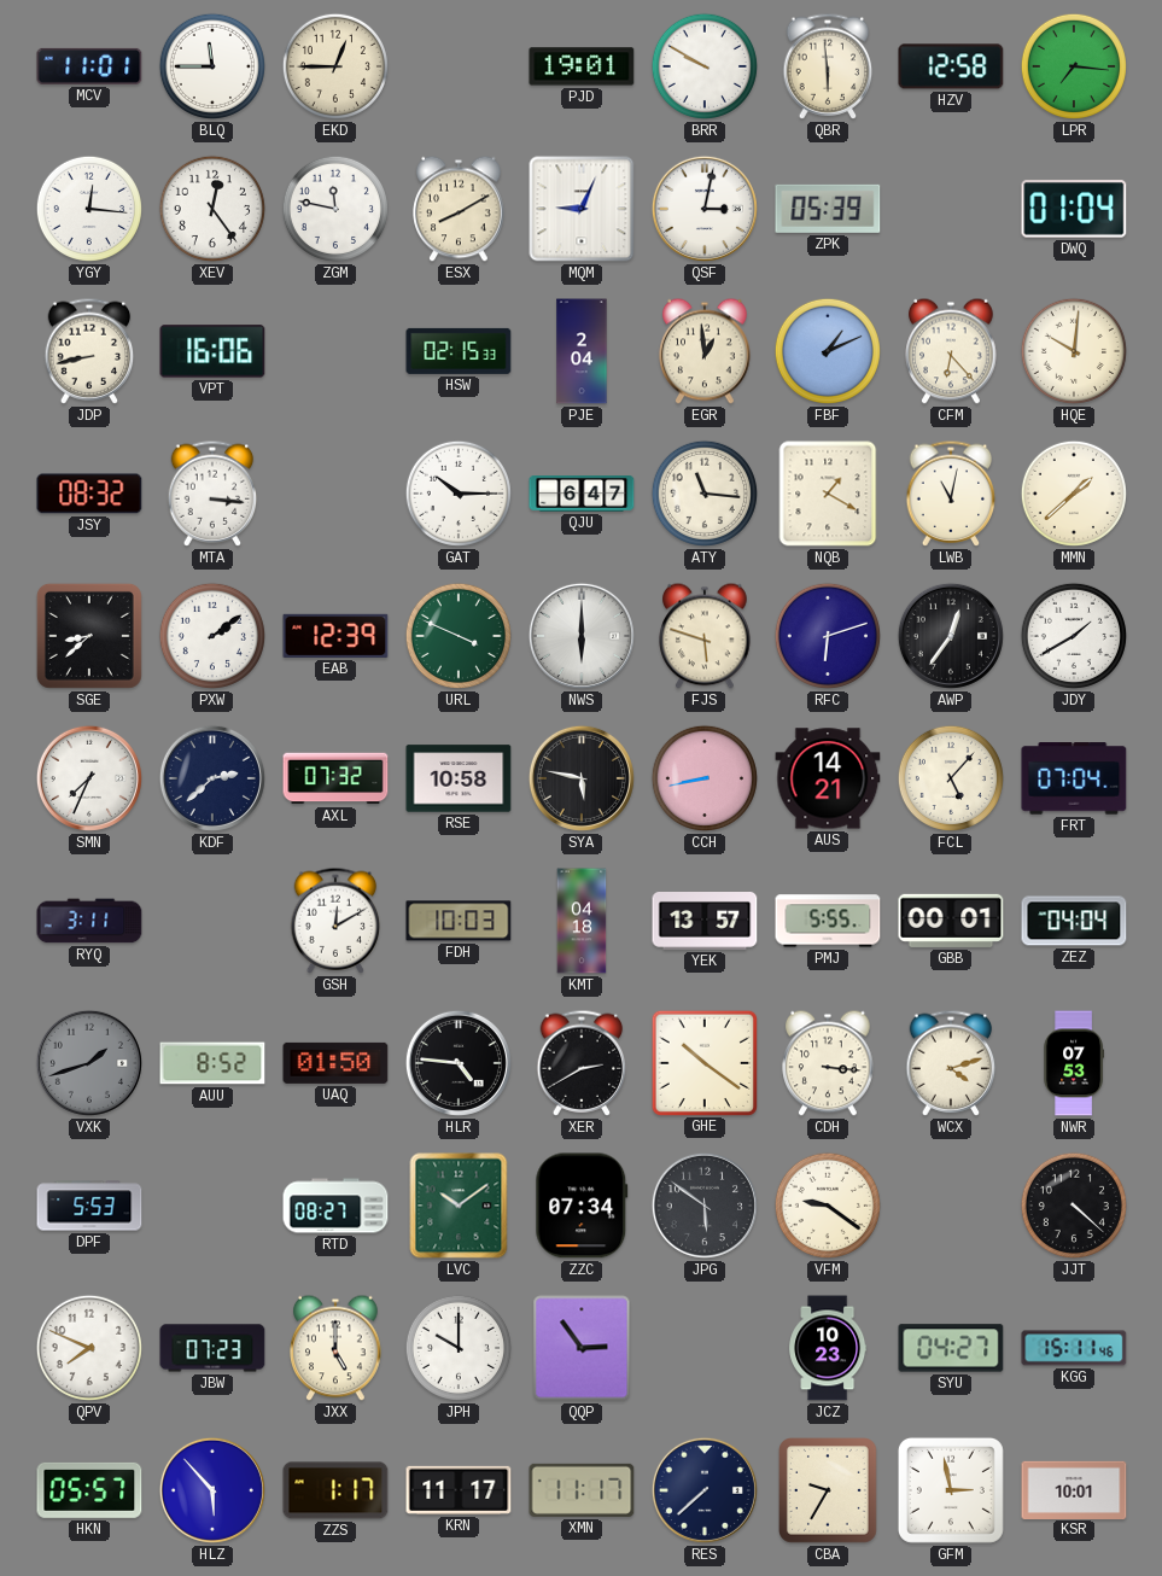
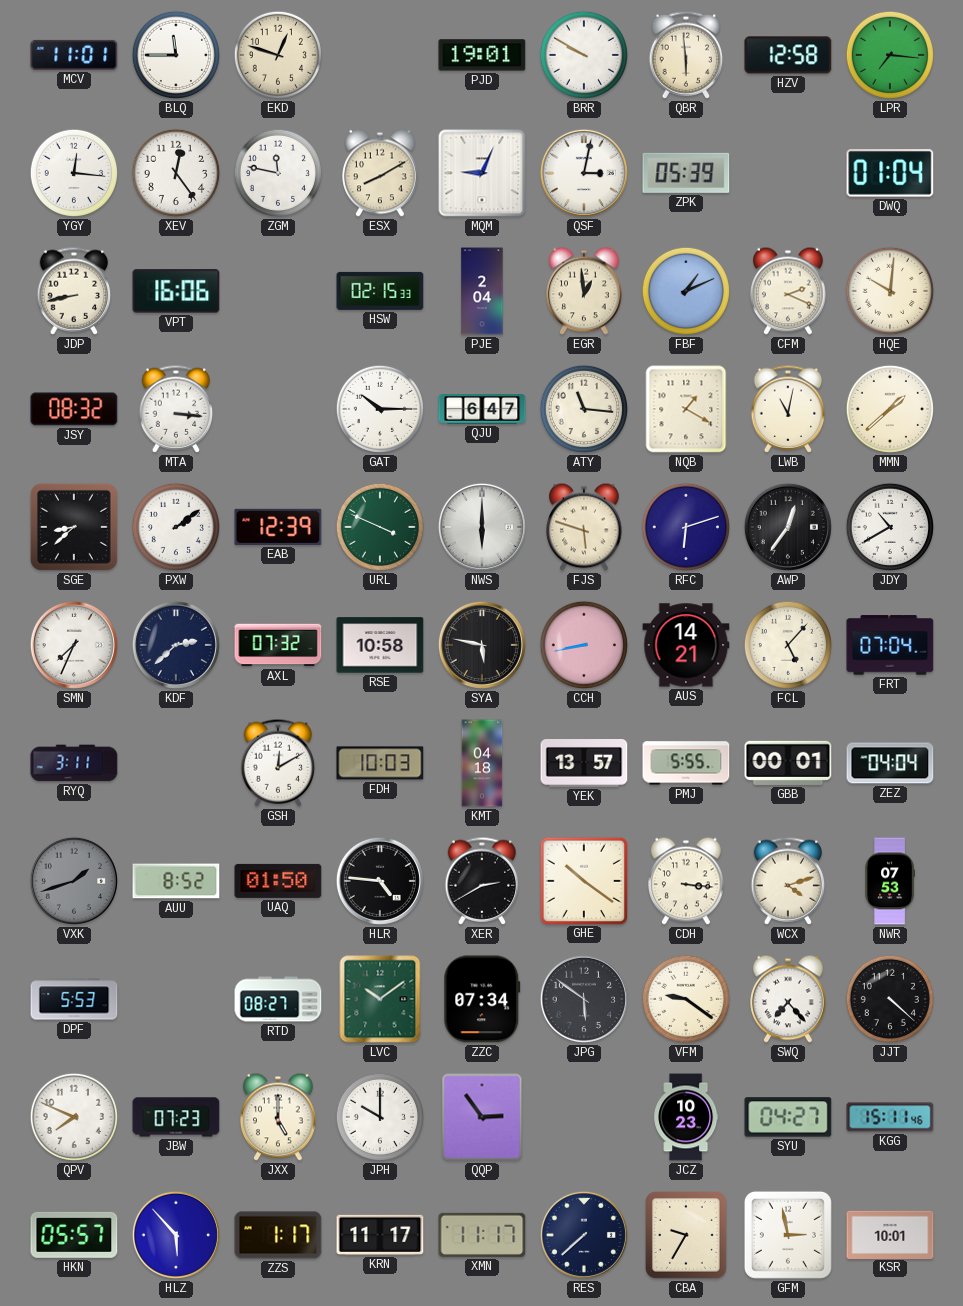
EKD: 12:45 -> 12:48 (278, 55)
CFM: 6:23 -> 2:19 (788, 291)
JDY: 1:40 -> 10:40 (890, 527)
SWQ: none -> 7:23 (788, 999)
